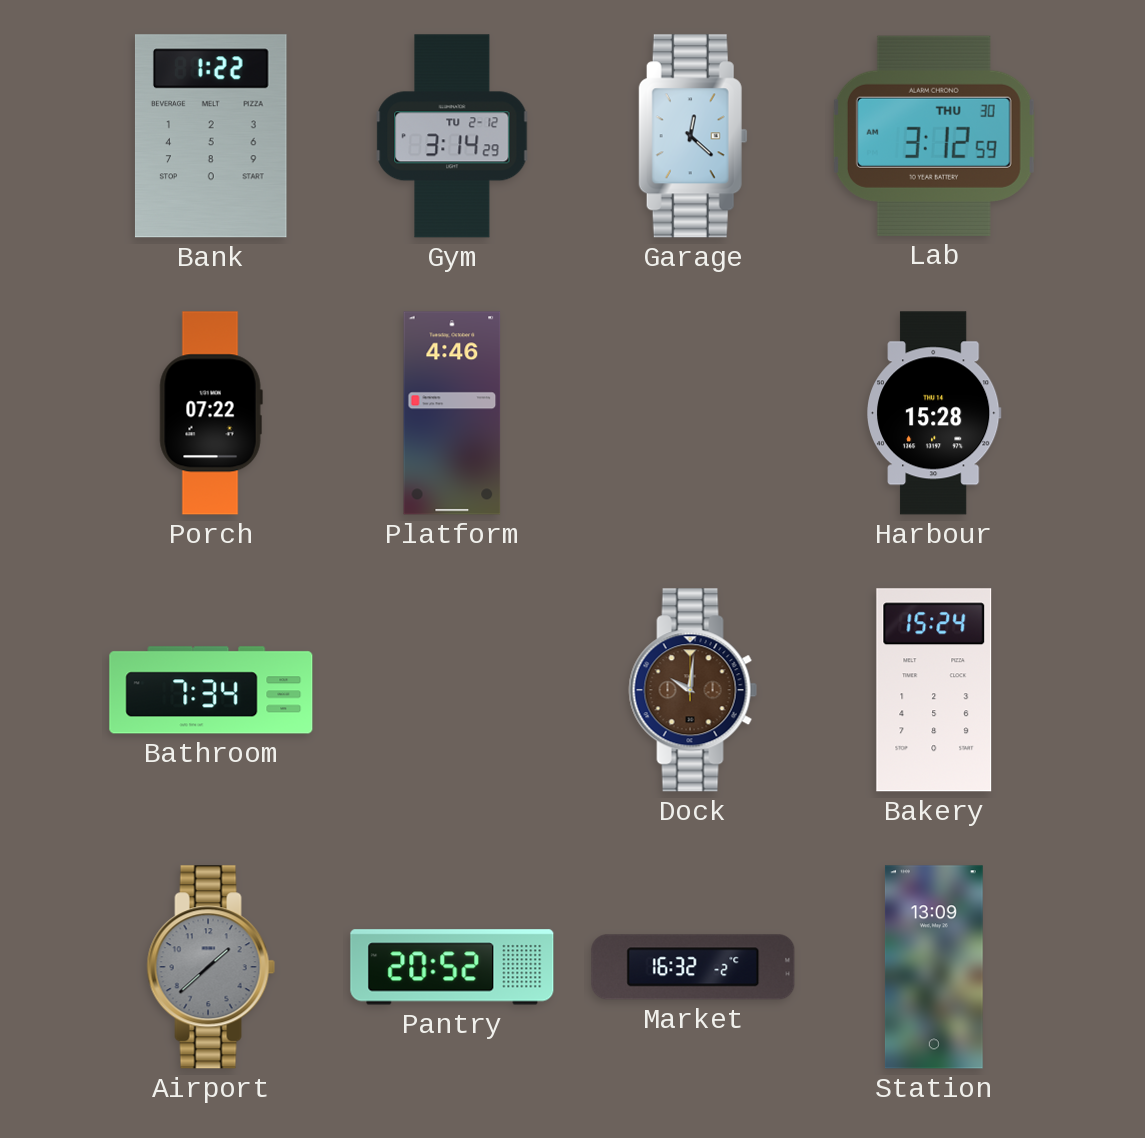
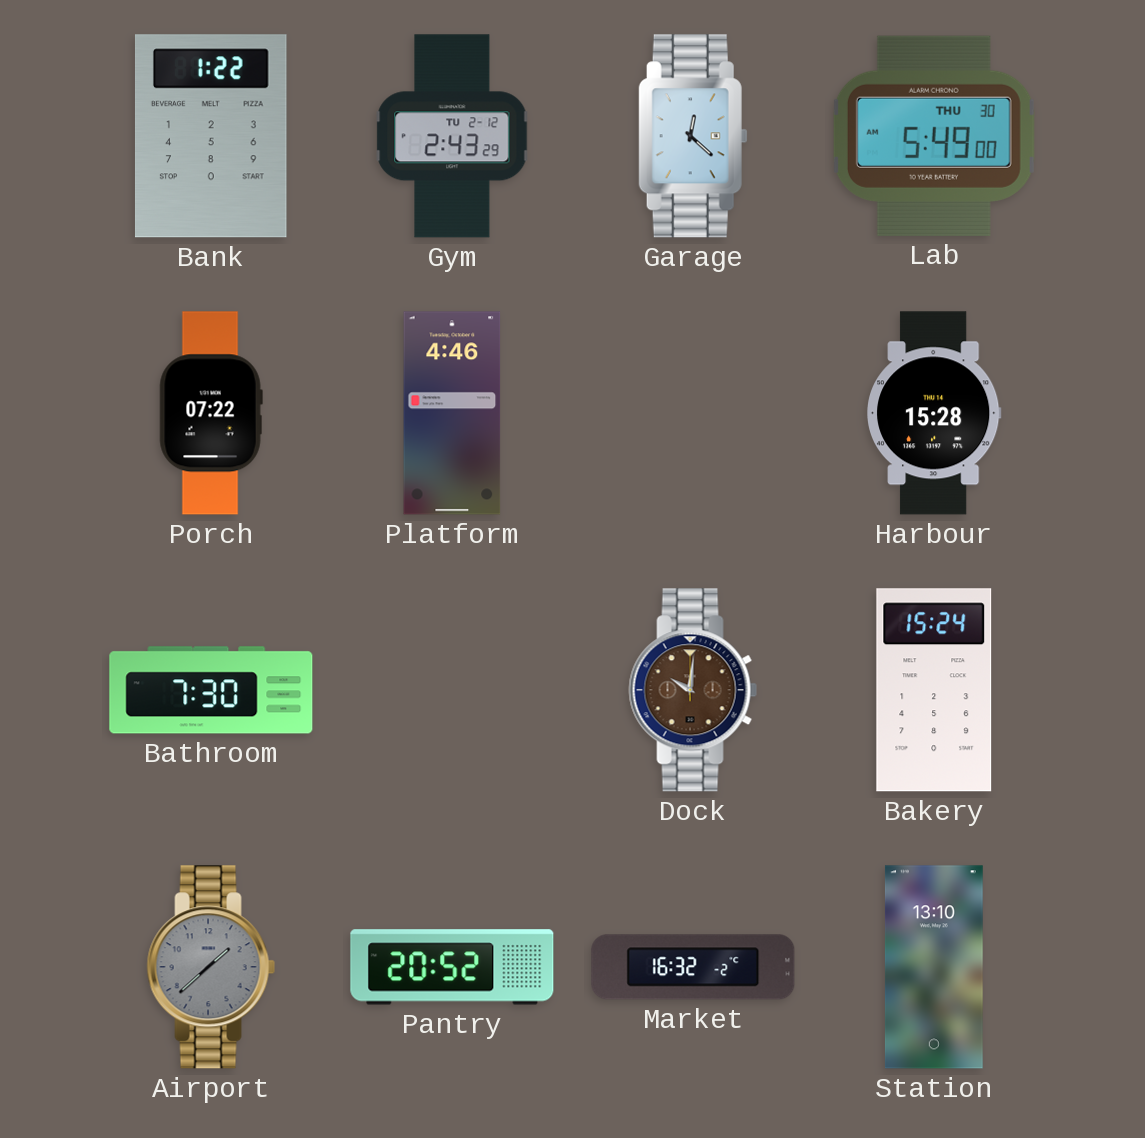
Gym: 3:14 -> 2:43 (452, 136)
Lab: 3:12 -> 5:49 (934, 136)
Bathroom: 7:34 -> 7:30 (211, 690)
Station: 13:09 -> 13:10 (934, 967)
